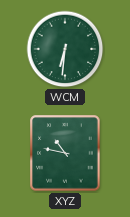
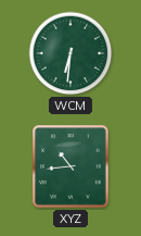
XYZ: 10:47 -> 10:44 (70, 166)
